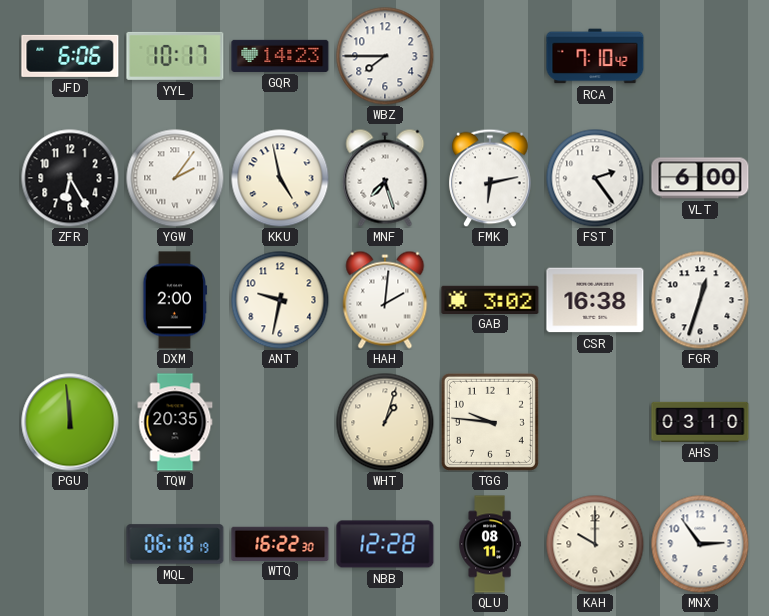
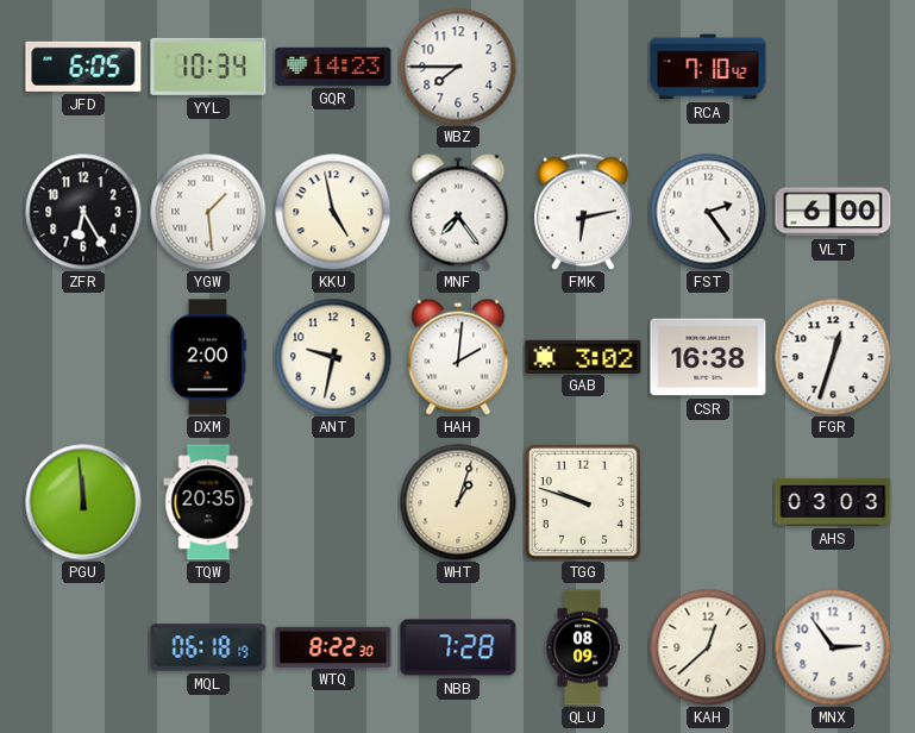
JFD: 6:06 -> 6:05 (83, 67)
YYL: 10:17 -> 10:34 (208, 67)
YGW: 2:06 -> 1:29 (208, 212)
MNF: 7:27 -> 7:24 (458, 212)
TGG: 9:46 -> 9:48 (583, 502)
AHS: 03:10 -> 03:03 (833, 502)
WTQ: 16:22 -> 8:22 (333, 646)
NBB: 12:28 -> 7:28 (458, 647)
QLU: 08:11 -> 08:09 (583, 647)
KAH: 10:00 -> 12:38 (708, 647)
